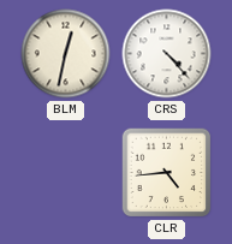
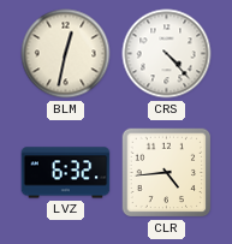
LVZ: none -> 6:32 (66, 173)
